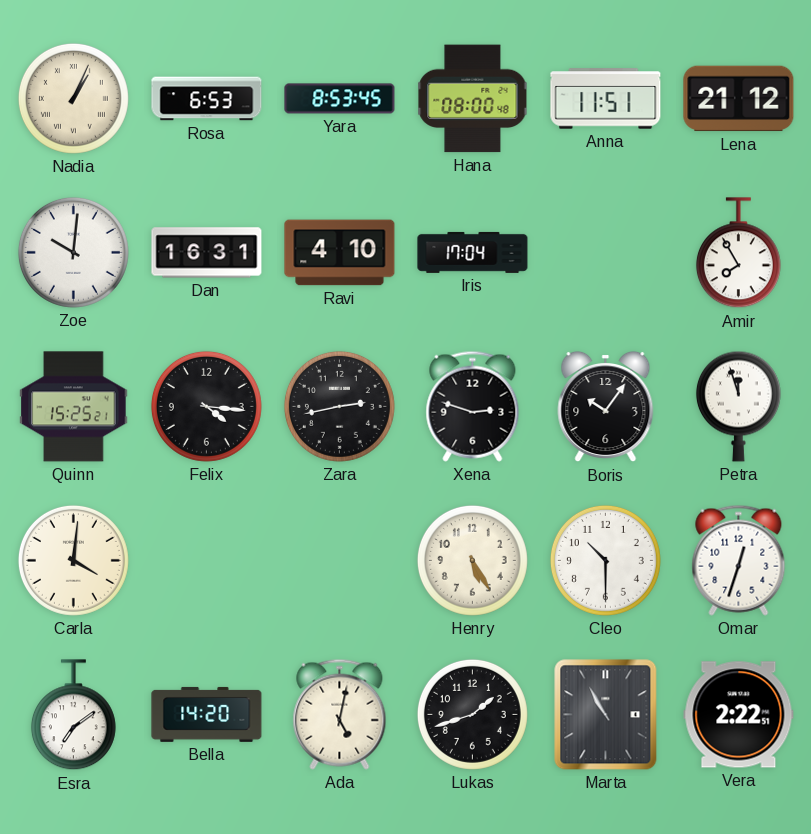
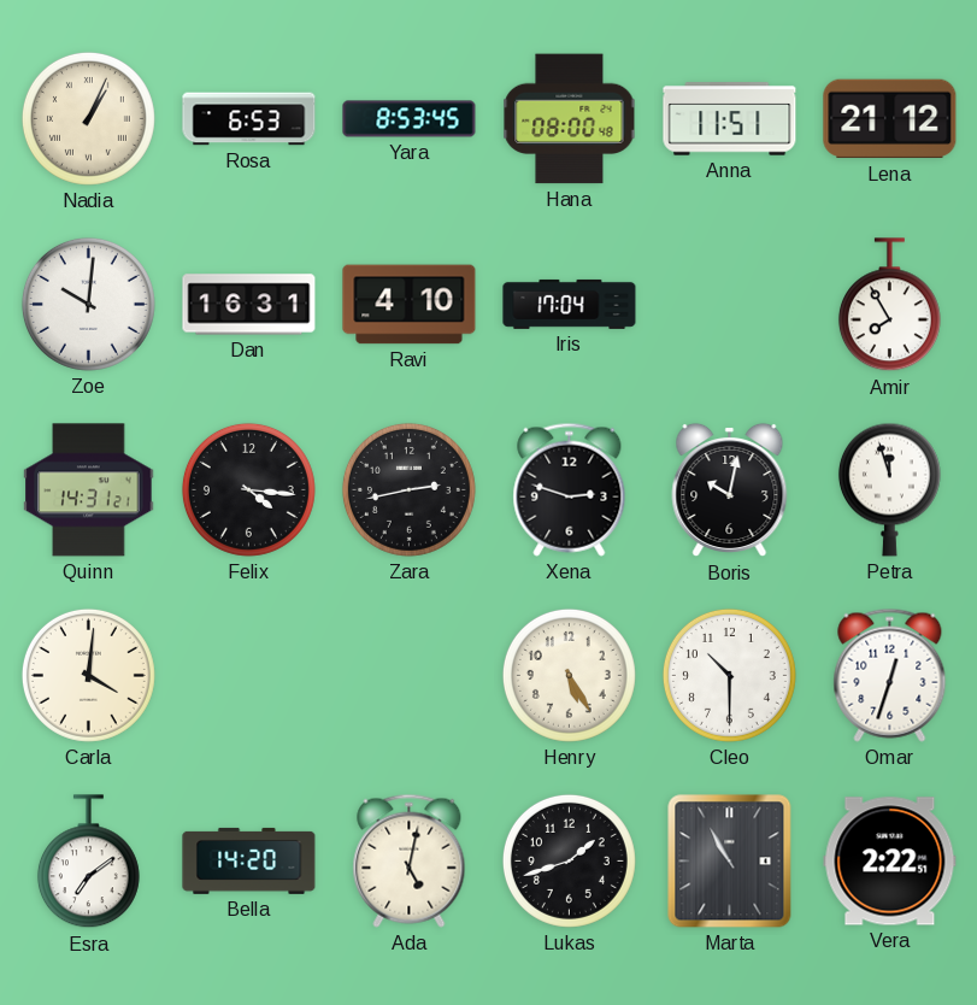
Quinn: 15:25 -> 14:31 (89, 490)
Boris: 10:06 -> 10:02 (730, 490)
